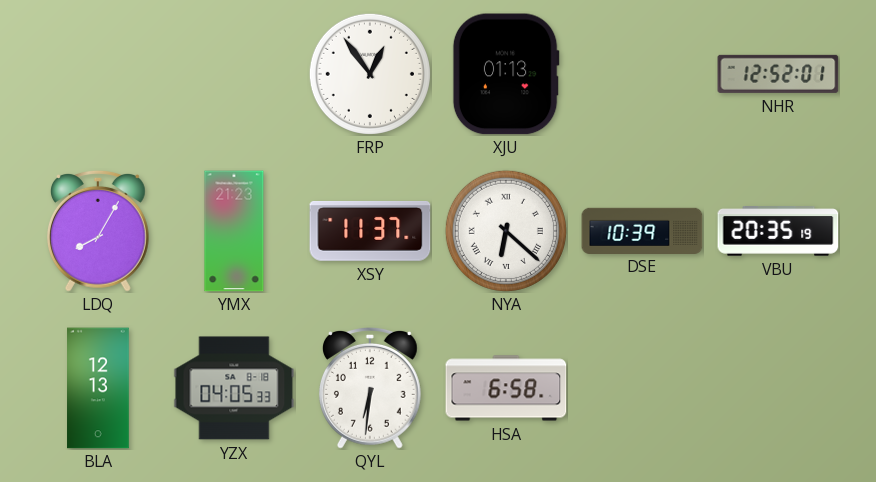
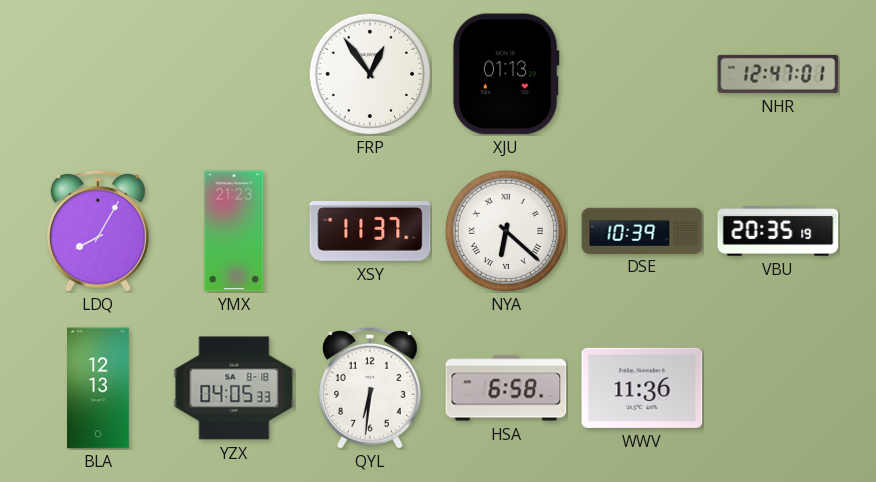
NHR: 12:52 -> 12:47 (778, 74)
WWV: none -> 11:36 (642, 388)
